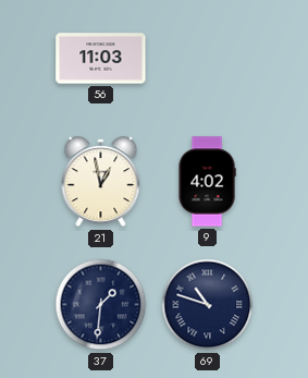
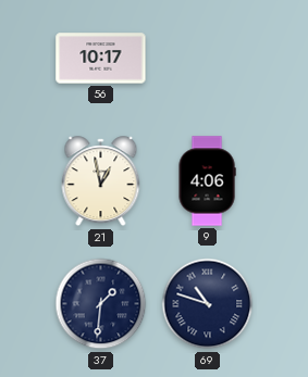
56: 11:03 -> 10:17 (101, 59)
9: 4:02 -> 4:06 (207, 181)
